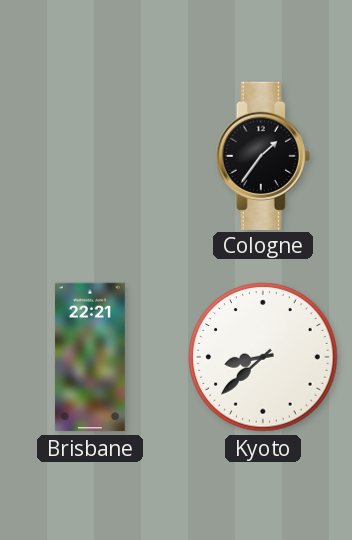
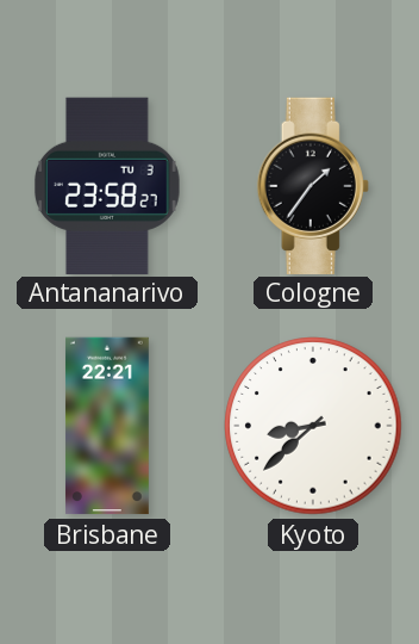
Antananarivo: none -> 23:58 (108, 185)
